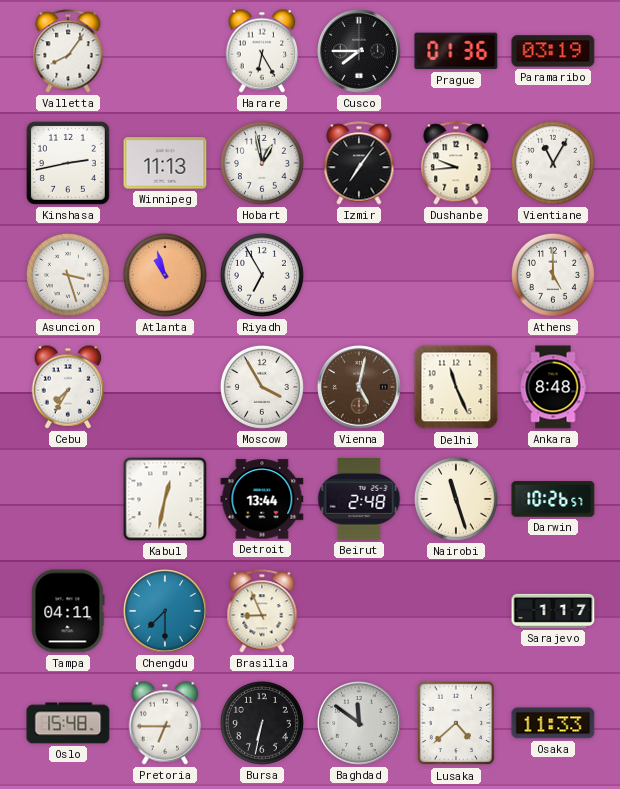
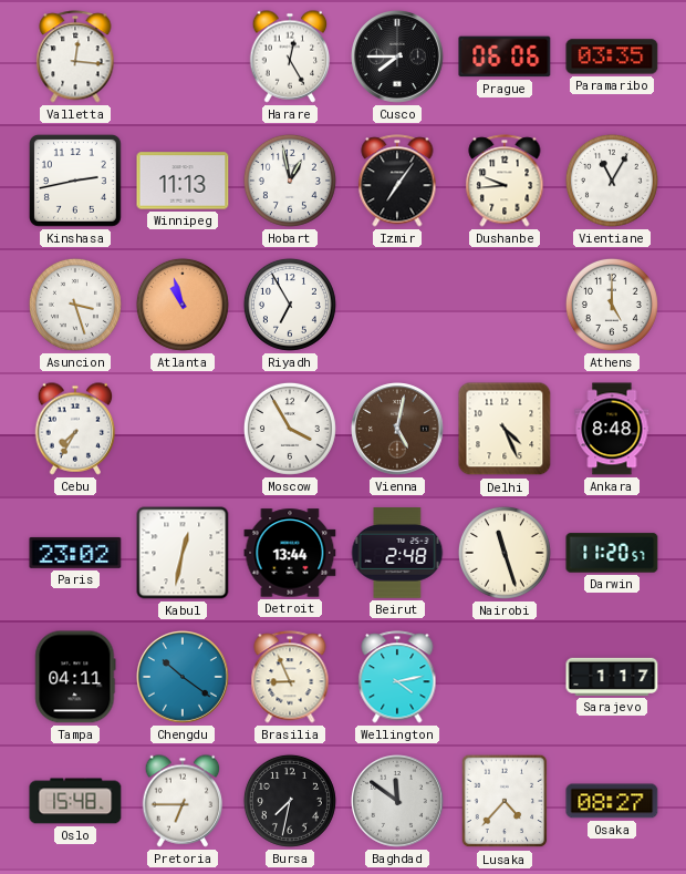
Valletta: 8:06 -> 12:16 (75, 56)
Harare: 6:25 -> 12:25 (290, 56)
Prague: 01:36 -> 06:06 (505, 56)
Paramaribo: 03:19 -> 03:35 (612, 56)
Delhi: 11:26 -> 4:26 (505, 429)
Paris: none -> 23:02 (75, 553)
Darwin: 10:26 -> 11:20 (612, 553)
Chengdu: 7:30 -> 10:21 (184, 678)
Wellington: none -> 4:13 (397, 677)
Bursa: 6:32 -> 7:32 (290, 801)
Lusaka: 4:38 -> 4:37 (505, 801)
Osaka: 11:33 -> 08:27 (612, 801)
